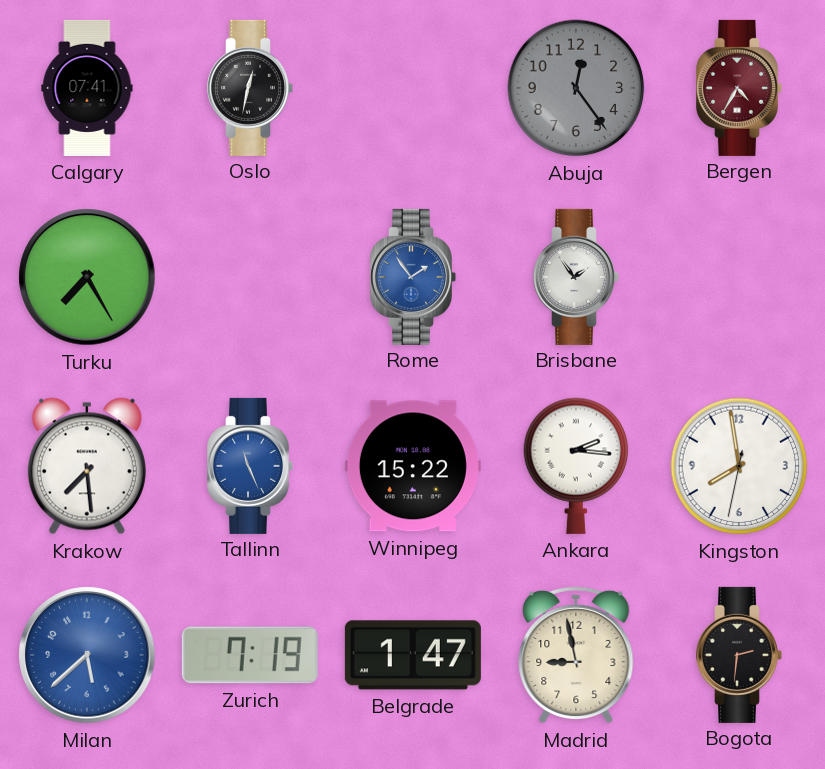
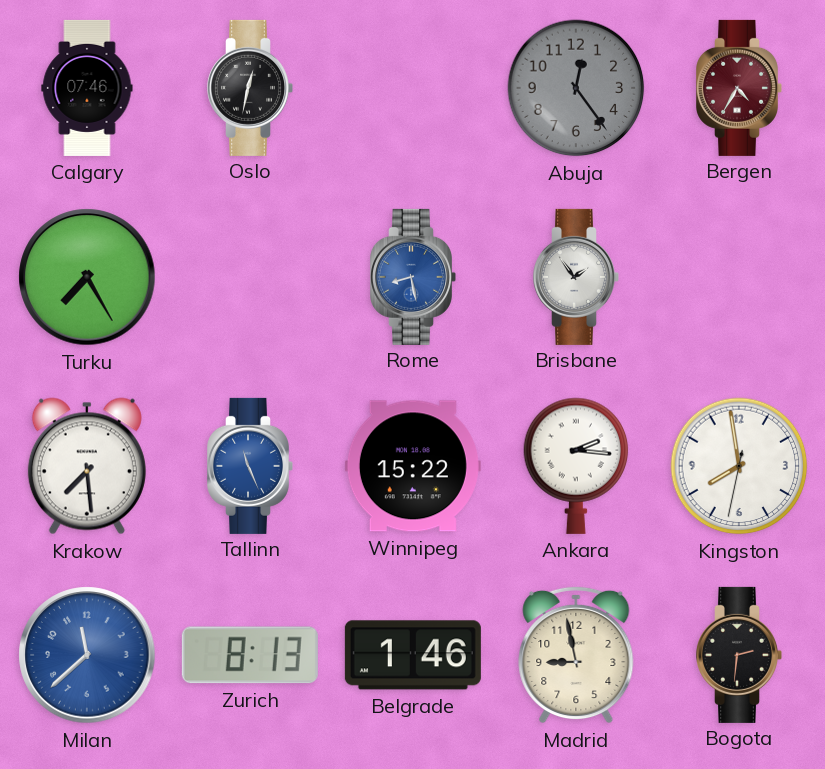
Calgary: 07:41 -> 07:46 (87, 88)
Rome: 1:54 -> 8:28 (413, 277)
Milan: 5:38 -> 11:38 (87, 655)
Zurich: 7:19 -> 8:13 (250, 655)
Belgrade: 1:47 -> 1:46 (413, 655)
